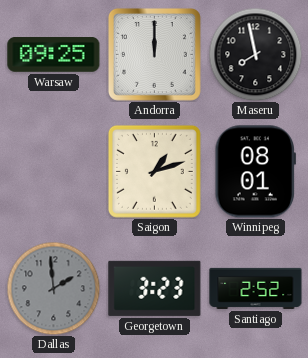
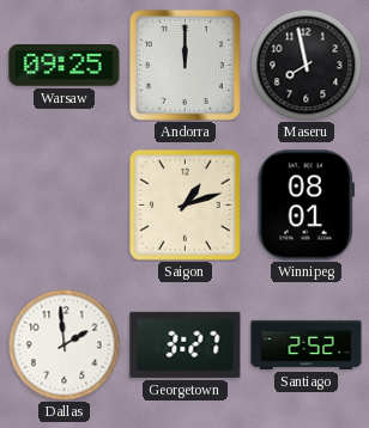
Dallas dial: grey -> white (63, 344)
Georgetown: 3:23 -> 3:27 (186, 344)
